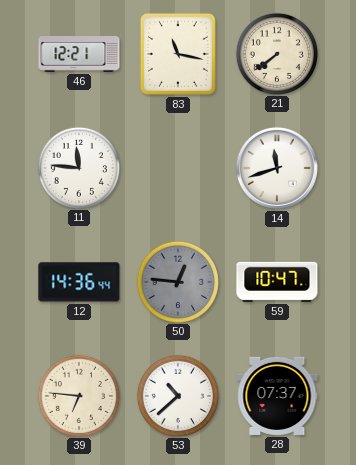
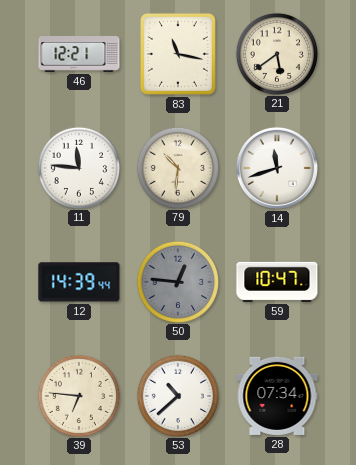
21: 7:39 -> 5:39 (276, 53)
79: none -> 10:31 (177, 167)
12: 14:36 -> 14:39 (79, 282)
28: 07:37 -> 07:34 (277, 396)
